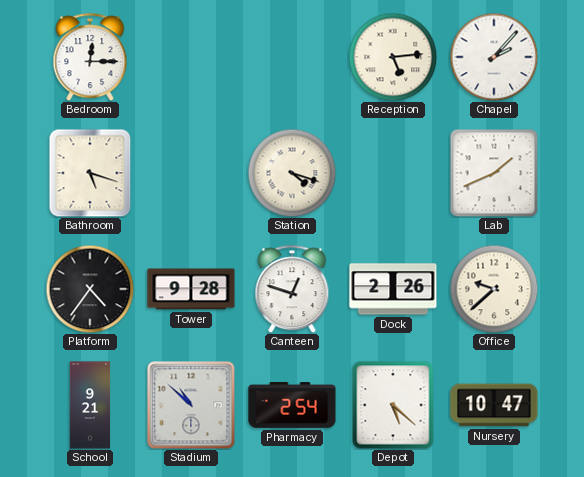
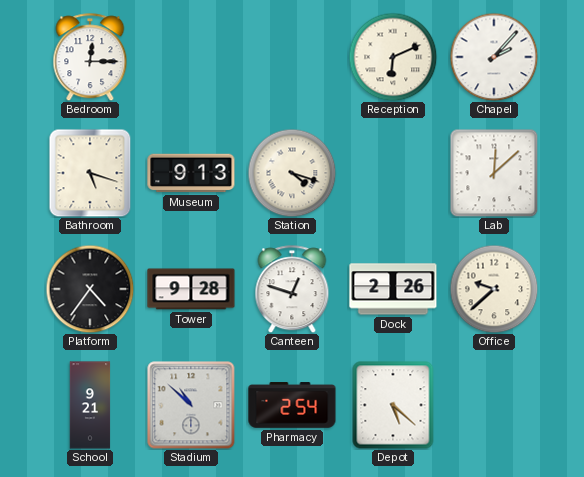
Reception: 5:14 -> 6:11 (393, 57)
Museum: none -> 9:13 (191, 173)
Lab: 1:41 -> 12:08 (494, 173)
Nursery: 10:47 -> none (494, 405)
